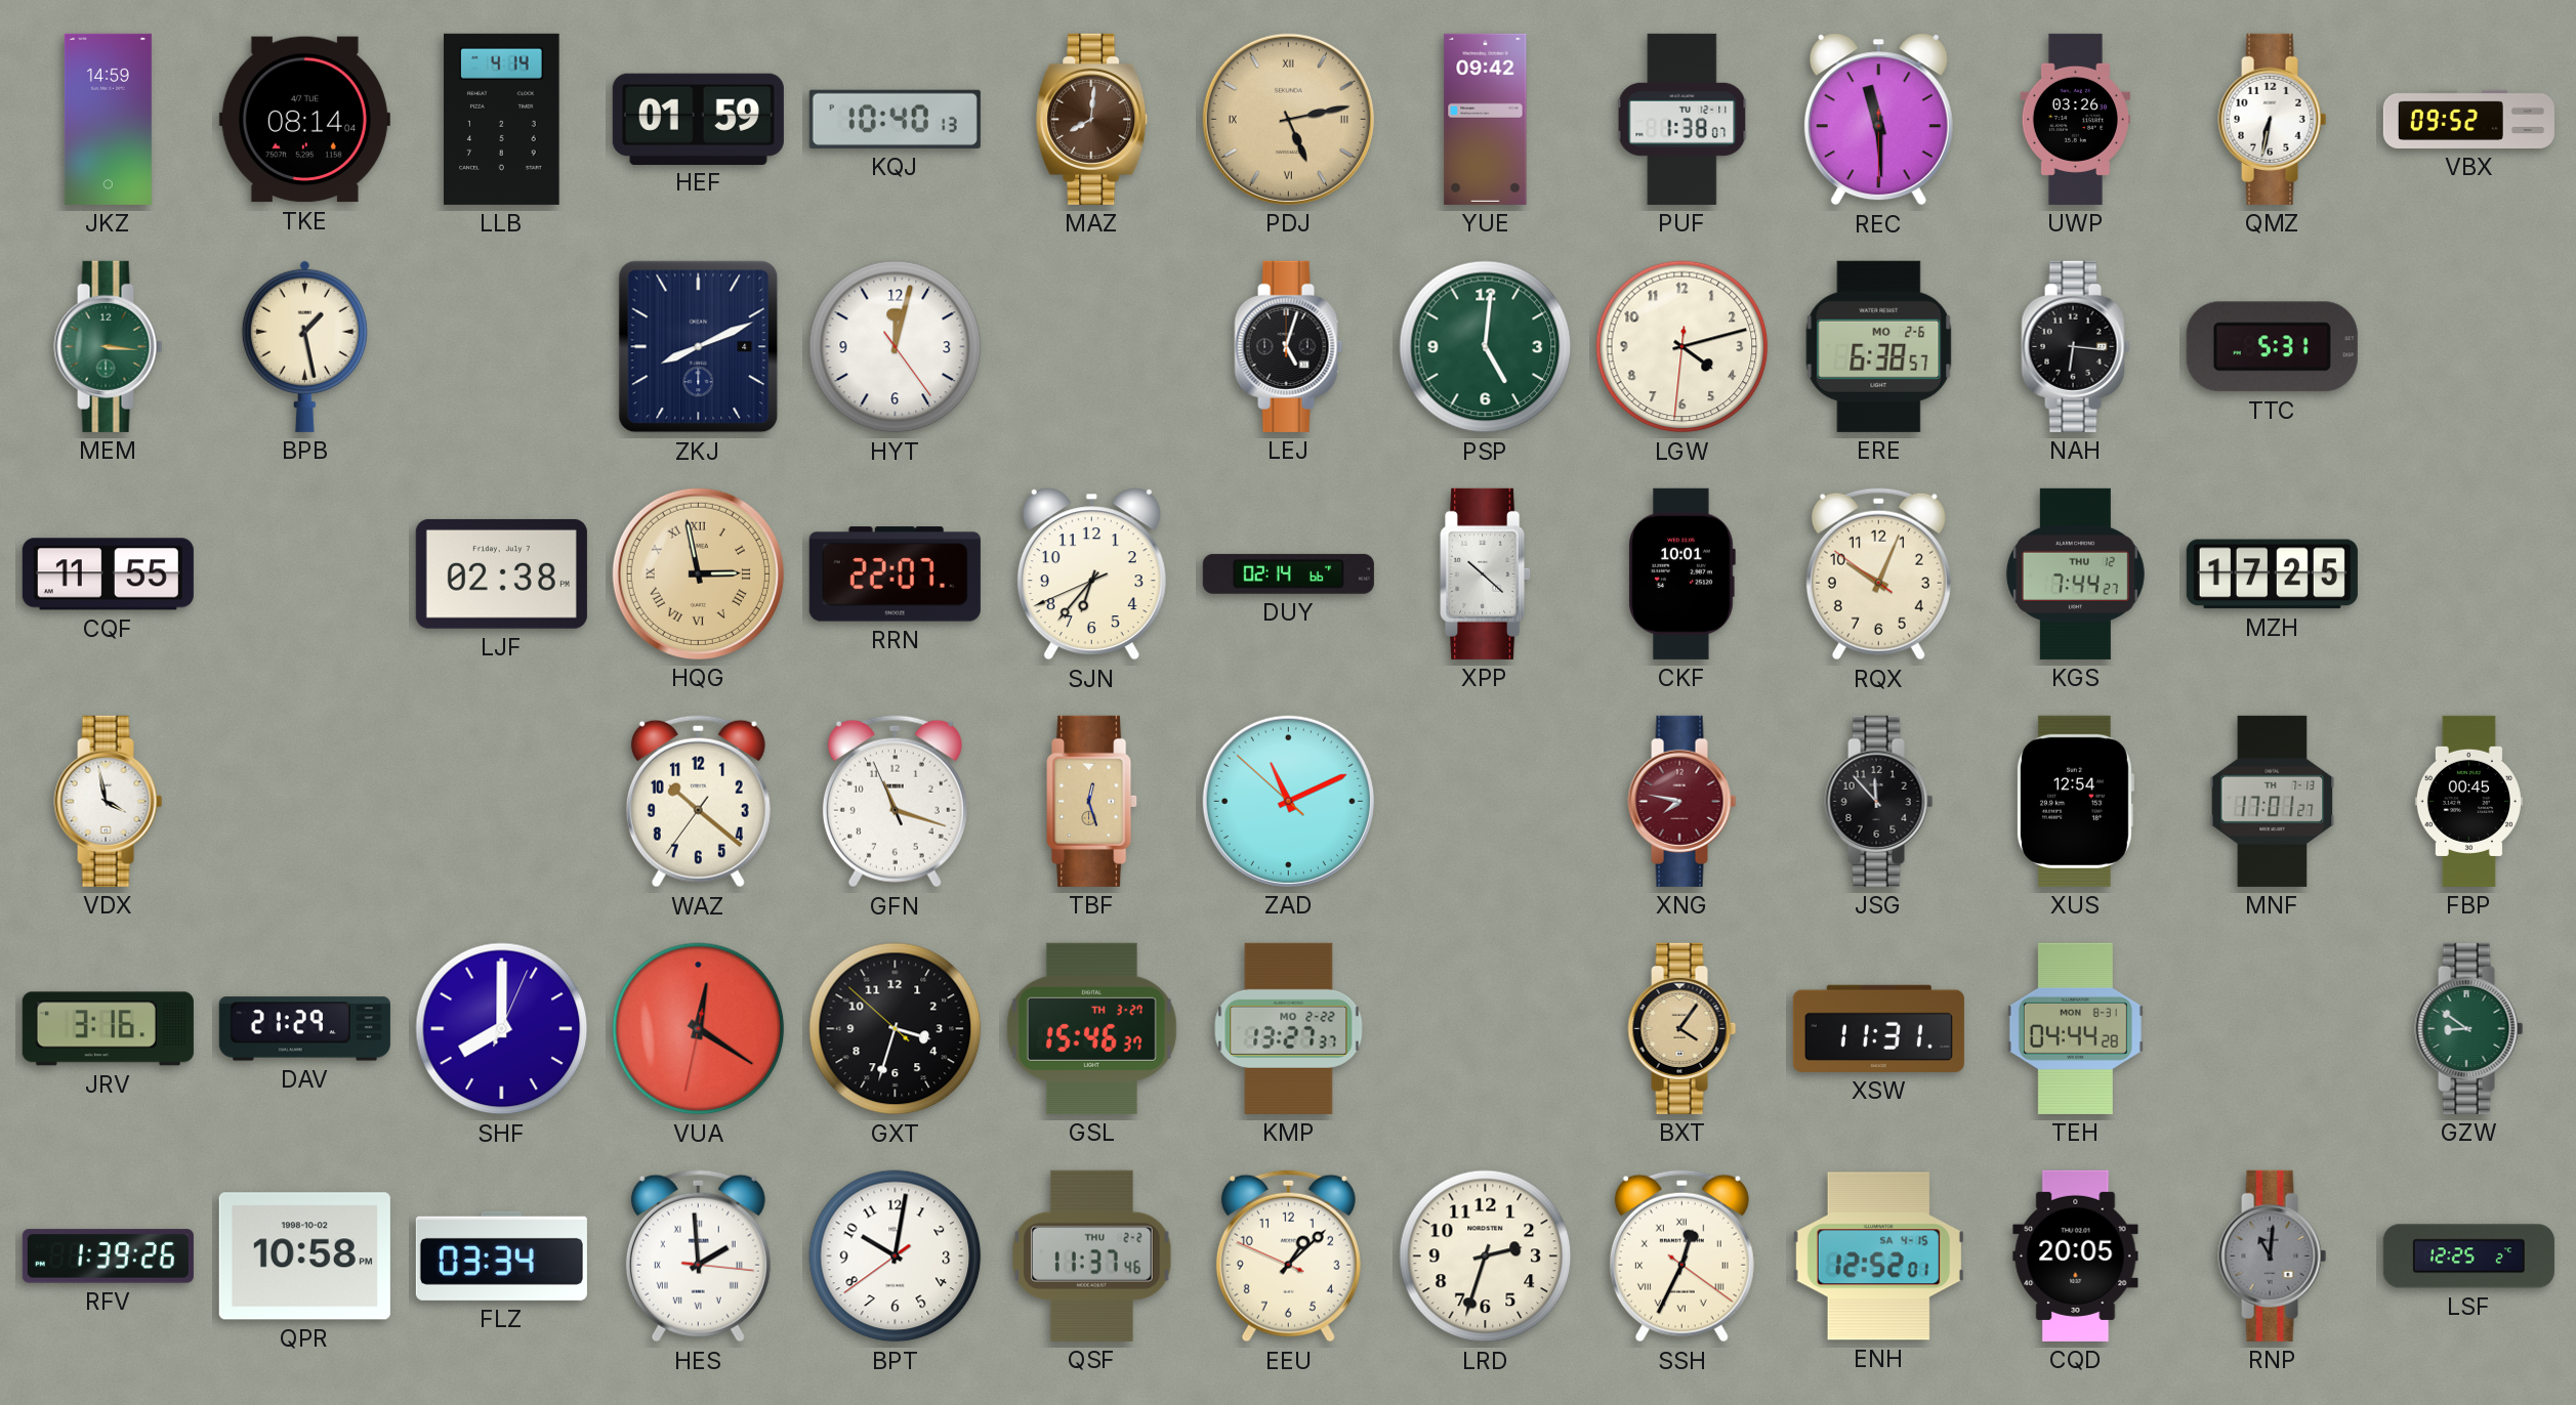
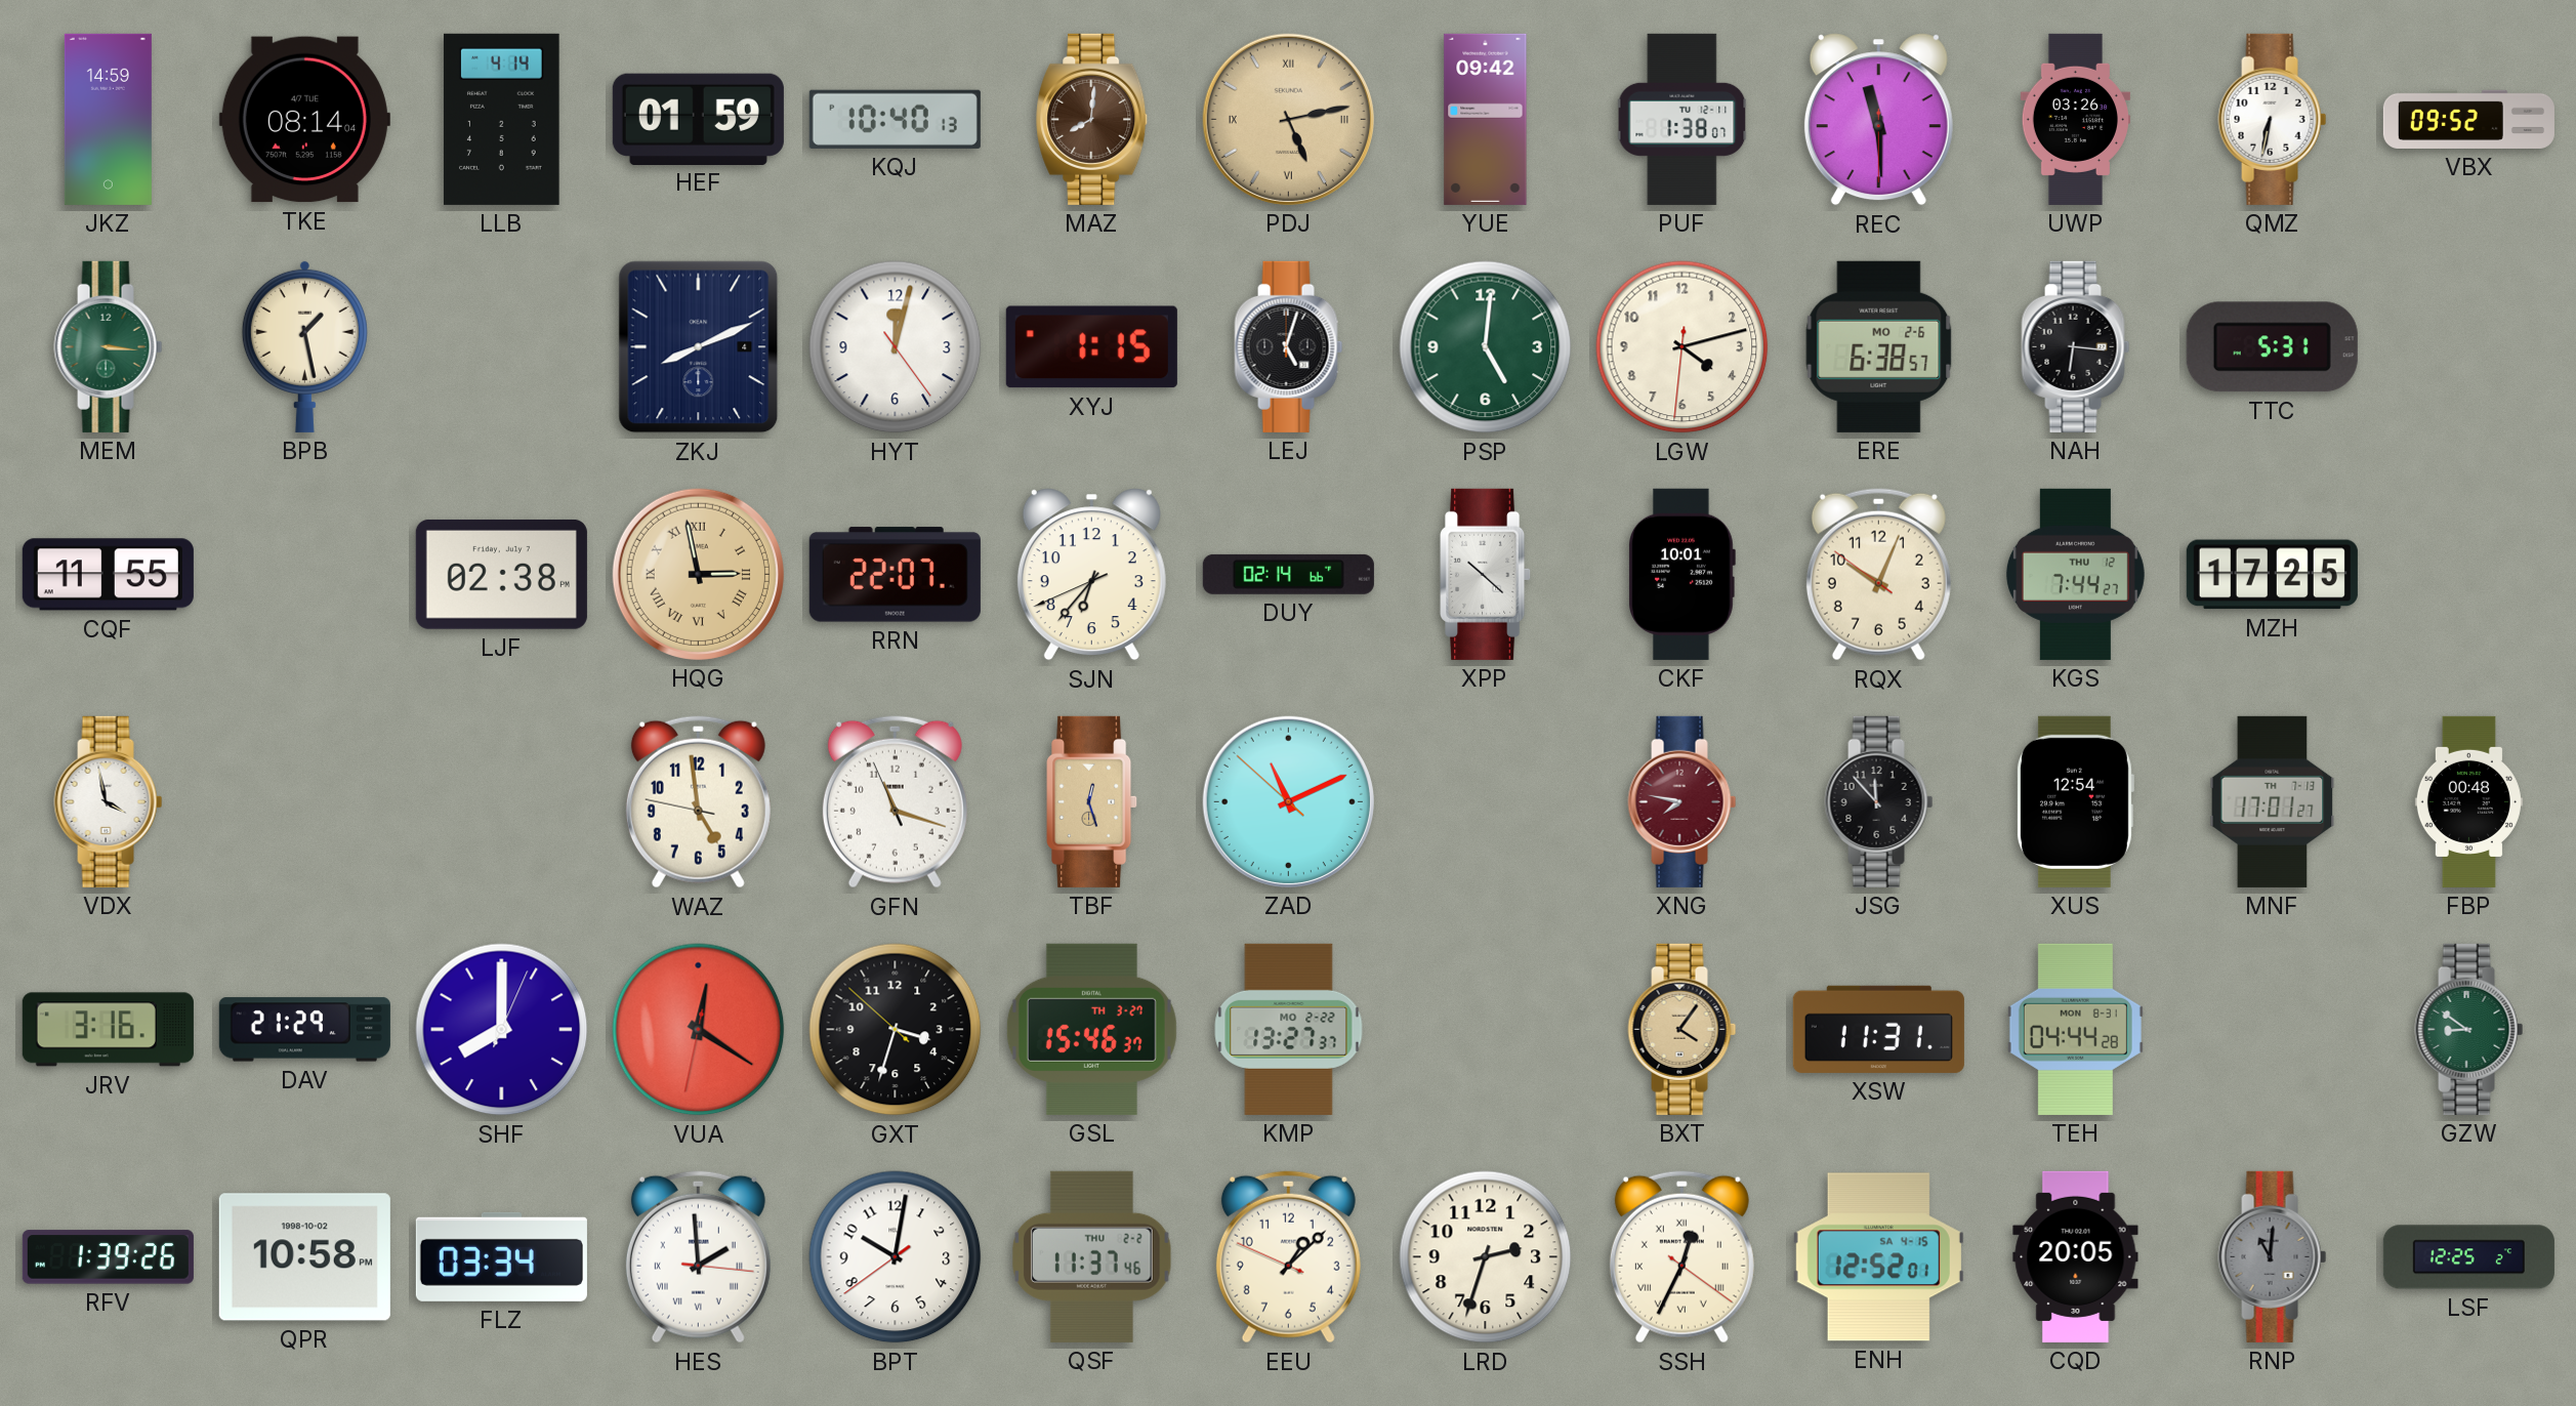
XYJ: none -> 1:15 (1091, 347)
WAZ: 10:21 -> 4:58 (698, 802)
FBP: 00:45 -> 00:48 (2468, 801)
